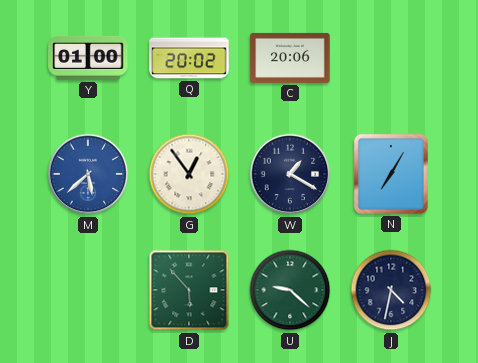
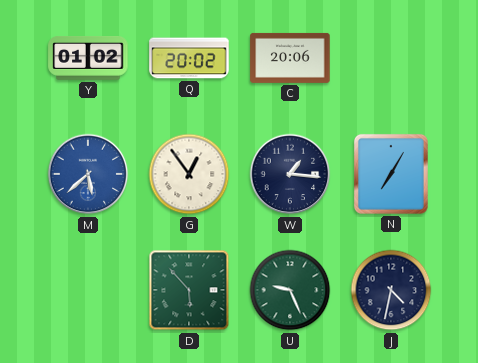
Y: 01:00 -> 01:02 (88, 59)
W: 1:20 -> 1:16 (290, 174)
U: 9:22 -> 9:26 (290, 290)
